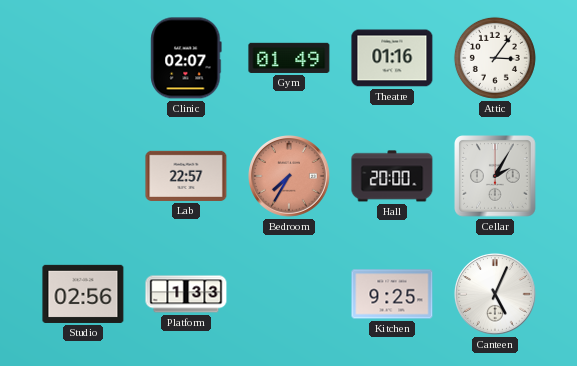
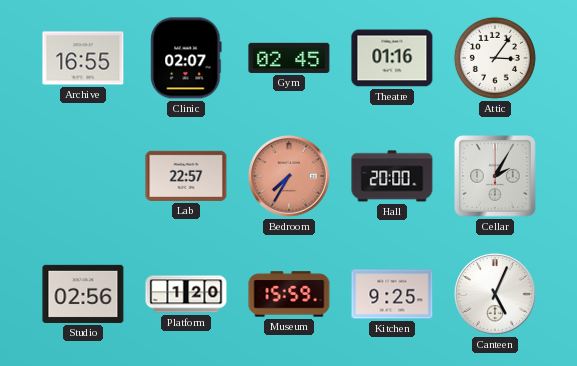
Archive: none -> 16:55 (83, 58)
Gym: 01:49 -> 02:45 (289, 58)
Platform: 1:33 -> 1:20 (186, 294)
Museum: none -> 15:59 (289, 294)
